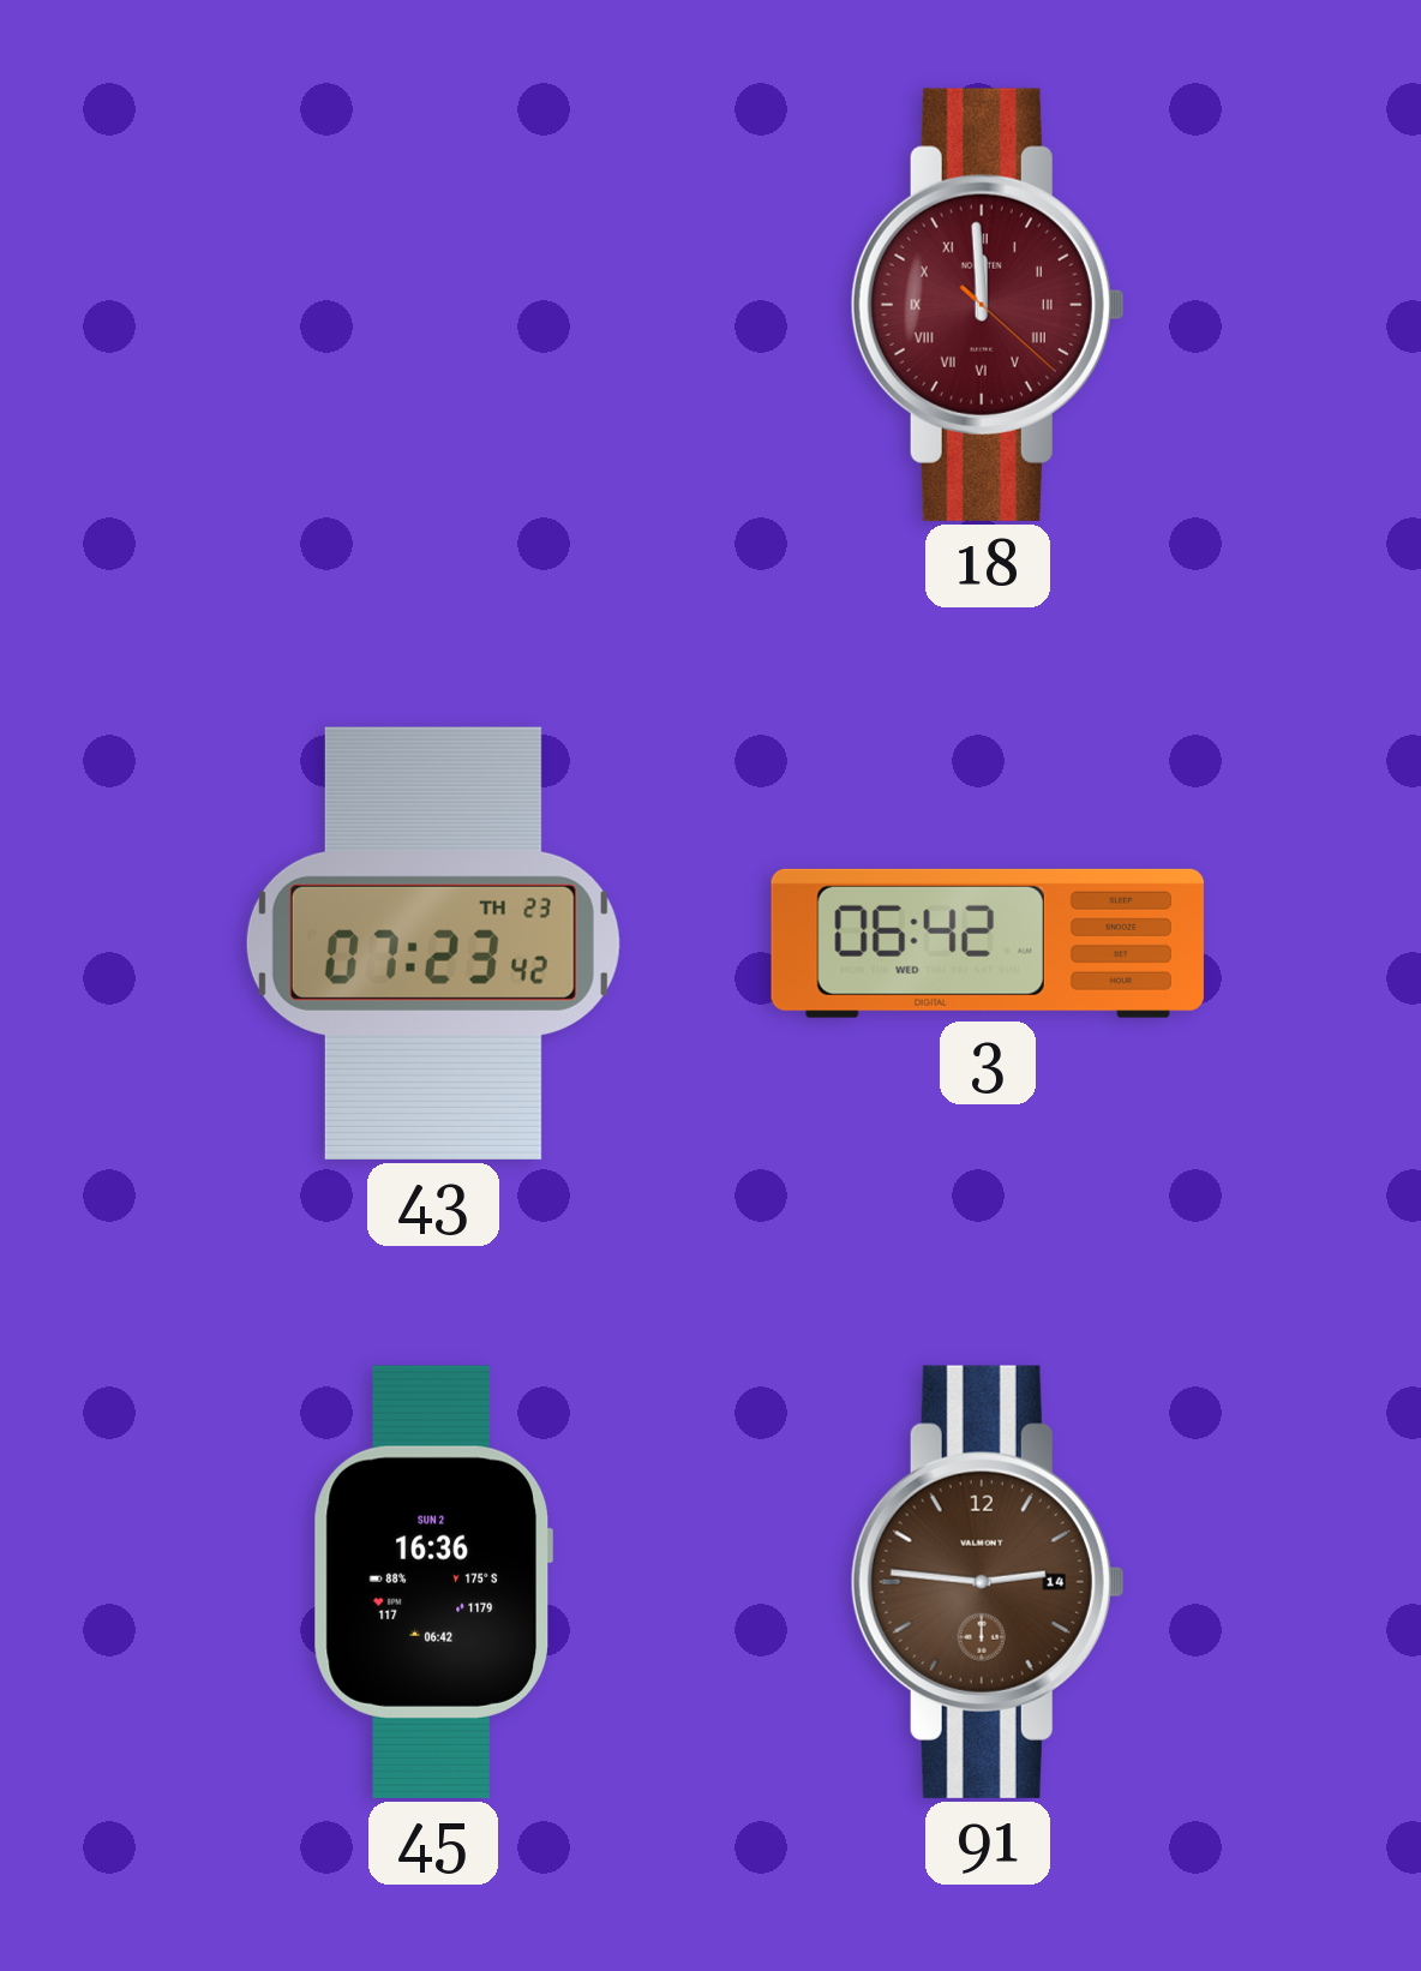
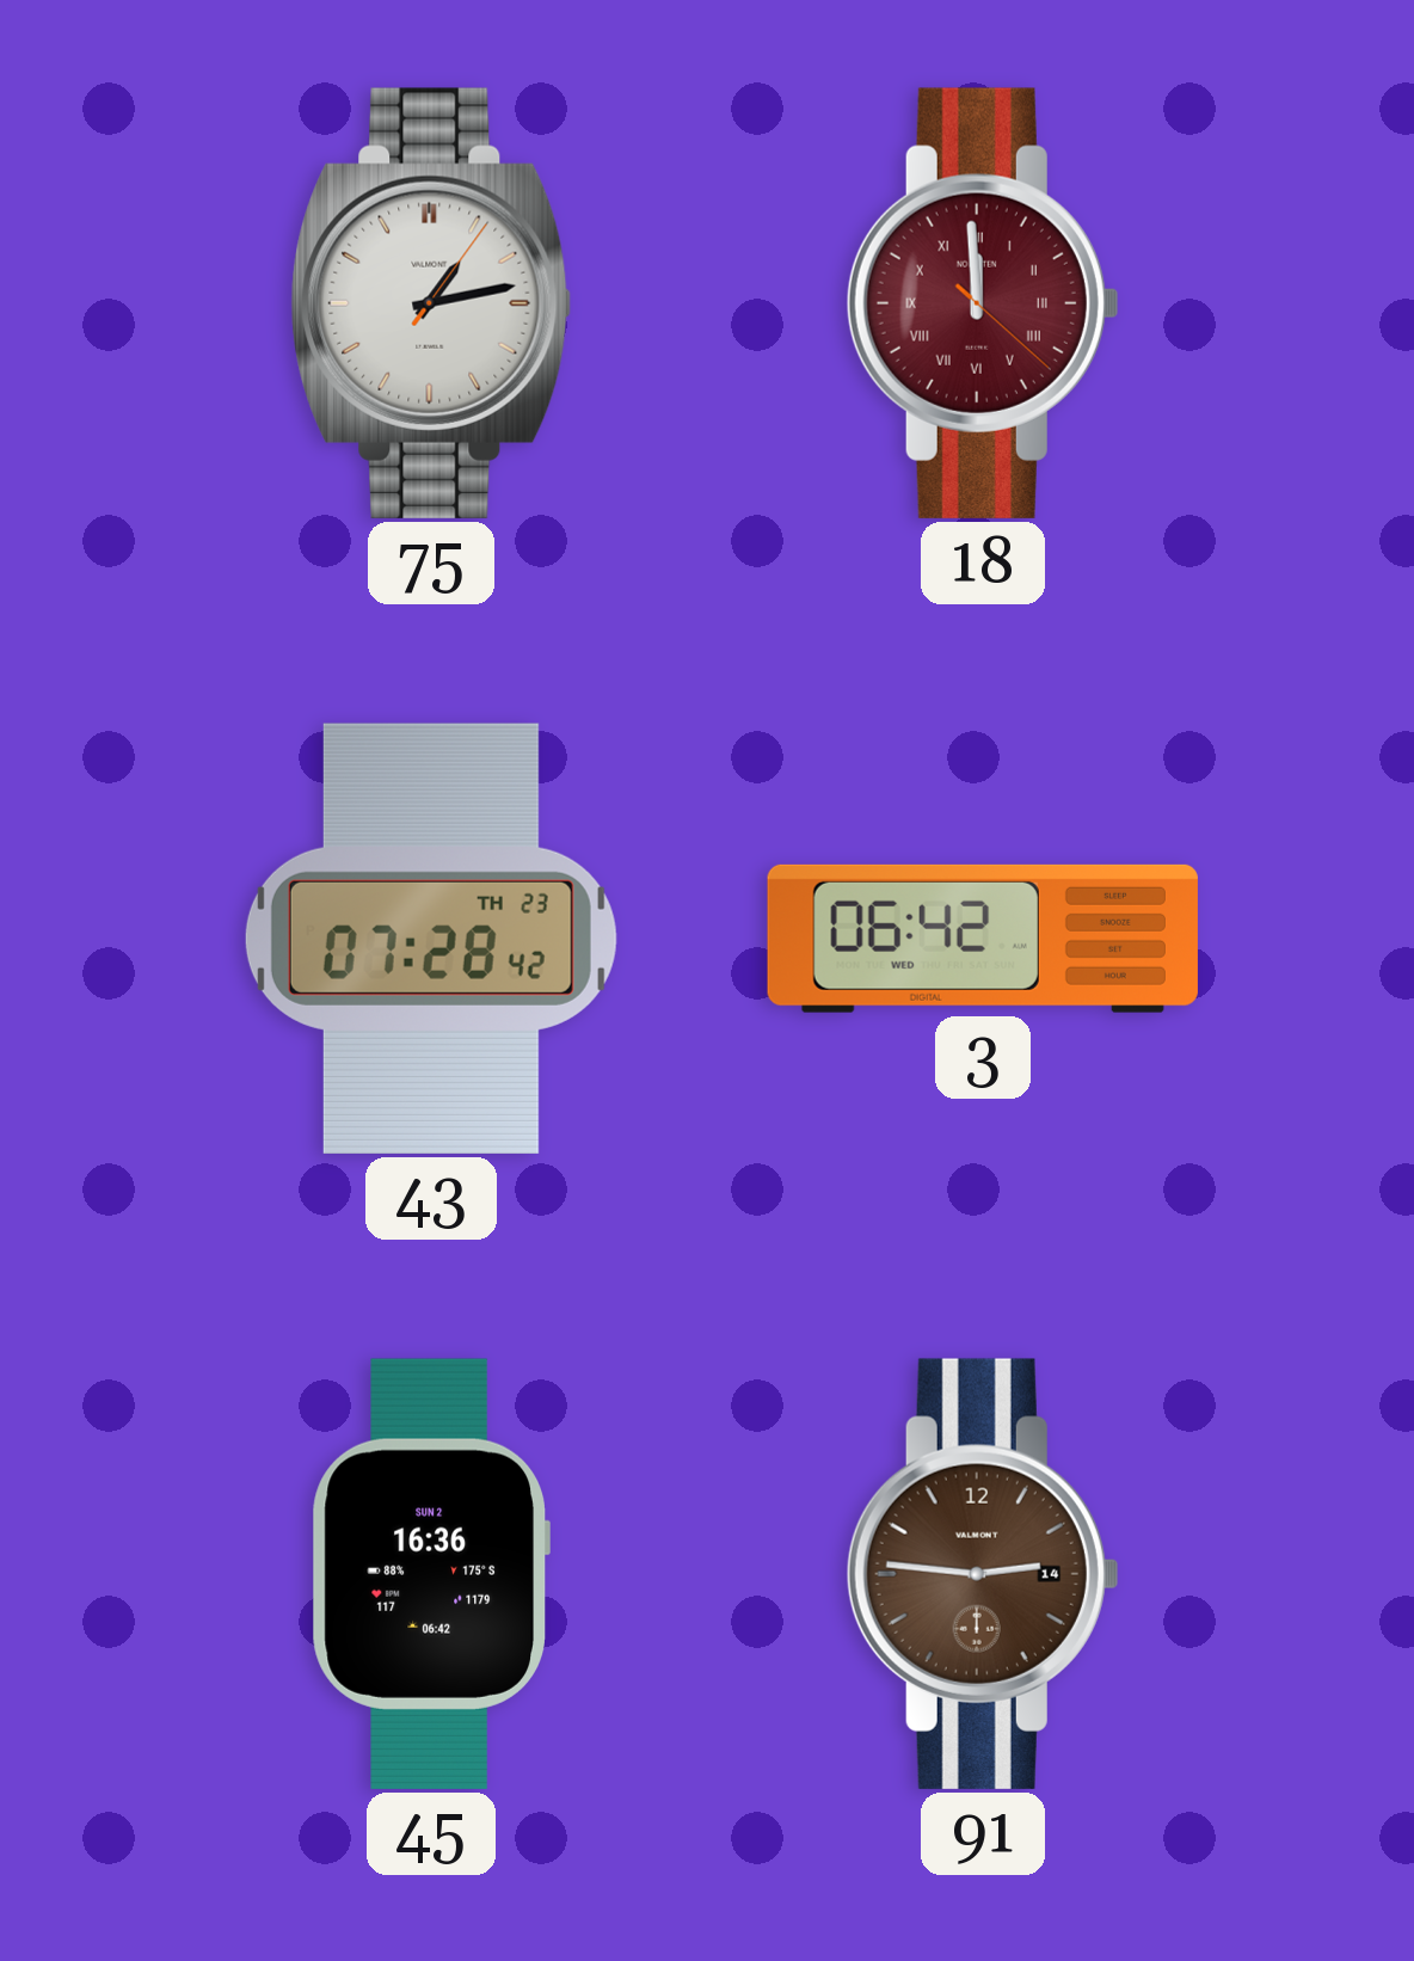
75: none -> 1:13 (431, 303)
43: 07:23 -> 07:28 (431, 939)
